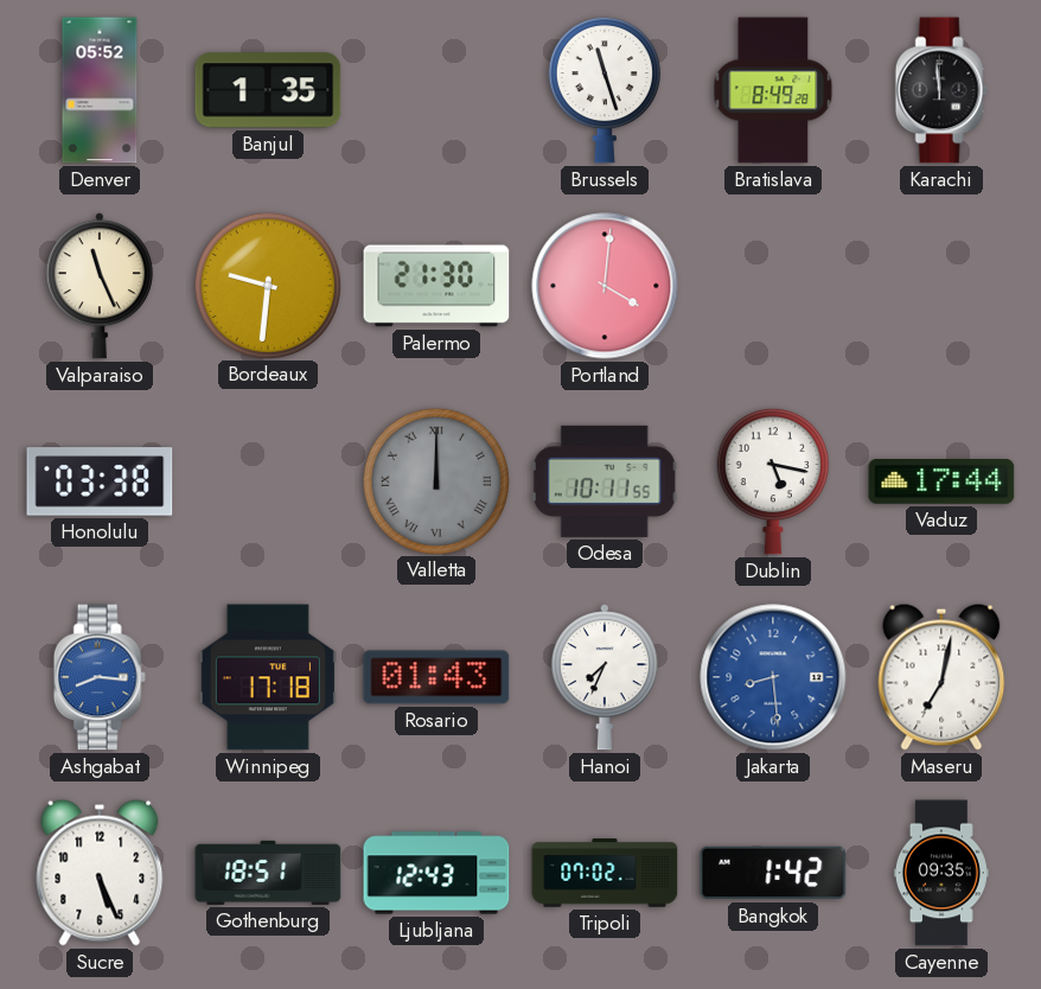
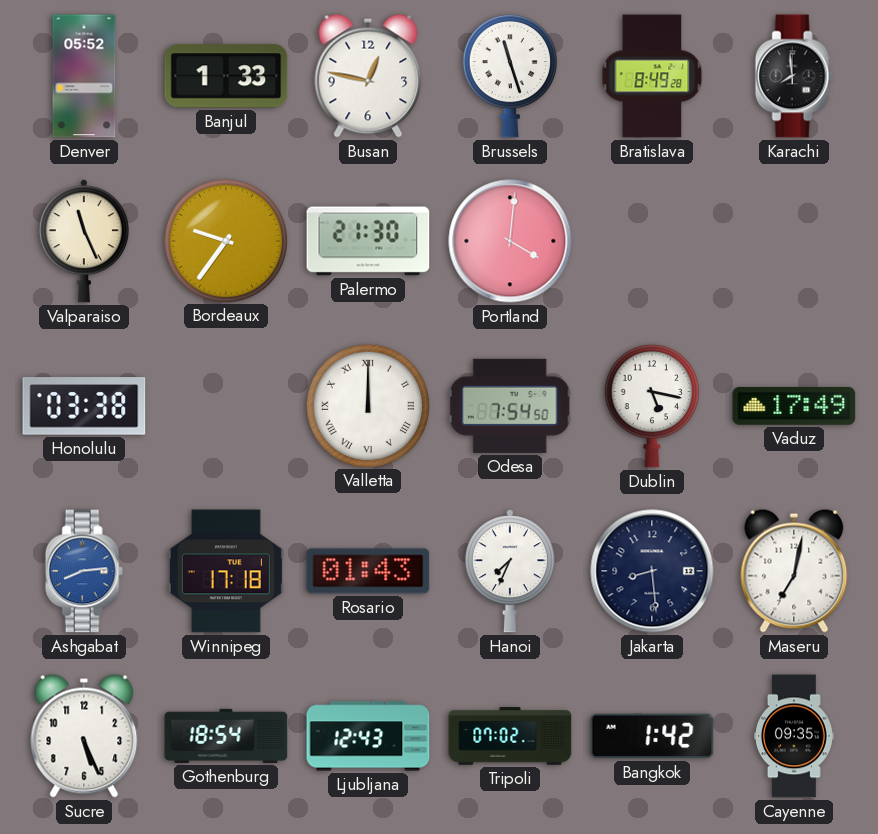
Banjul: 1:35 -> 1:33 (226, 76)
Busan: none -> 12:47 (368, 76)
Karachi: 11:59 -> 7:59 (794, 76)
Bordeaux: 9:31 -> 9:36 (225, 240)
Valletta dial: grey -> white (367, 405)
Odesa: 10:11 -> 7:54 (510, 406)
Vaduz: 17:44 -> 17:49 (794, 407)
Ashgabat: 8:16 -> 8:14 (84, 571)
Jakarta dial: blue -> navy (652, 571)
Gothenburg: 18:51 -> 18:54 (226, 736)
